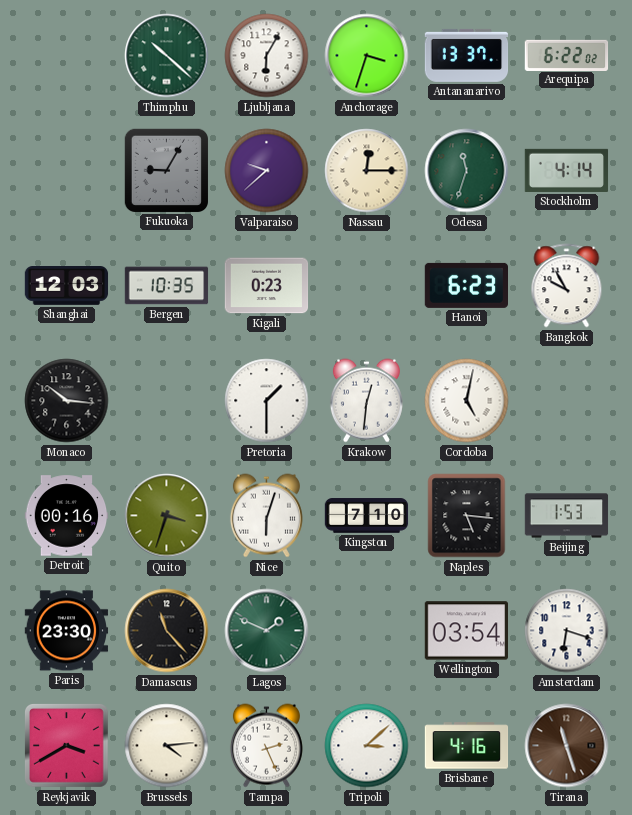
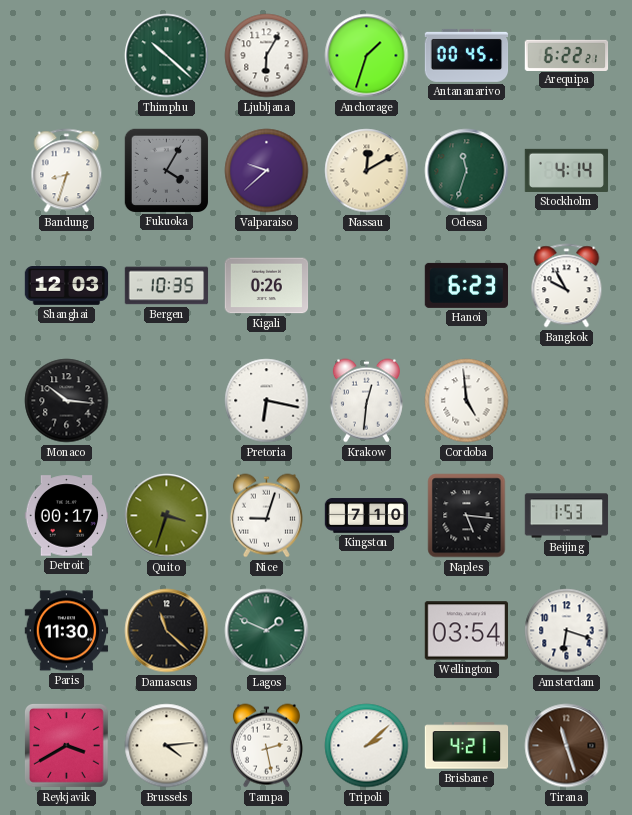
Anchorage: 3:33 -> 1:33 (367, 56)
Antananarivo: 13:37 -> 00:45 (467, 55)
Arequipa: 6:22:02 -> 6:22:21 (567, 55)
Bandung: none -> 8:33 (67, 171)
Fukuoka: 9:05 -> 4:05 (166, 170)
Nassau: 12:15 -> 12:10 (367, 171)
Kigali: 0:23 -> 0:26 (267, 286)
Pretoria: 1:30 -> 6:17 (267, 401)
Cordoba: 5:02 -> 4:59 (467, 401)
Detroit: 00:16 -> 00:17 (67, 516)
Nice: 6:03 -> 9:03 (266, 516)
Paris: 23:30 -> 11:30 (67, 631)
Damascus: 11:23 -> 11:22 (167, 631)
Tampa: 2:26 -> 2:28 (266, 746)
Tripoli: 3:08 -> 2:08 (367, 746)
Brisbane: 4:16 -> 4:21 (467, 746)
